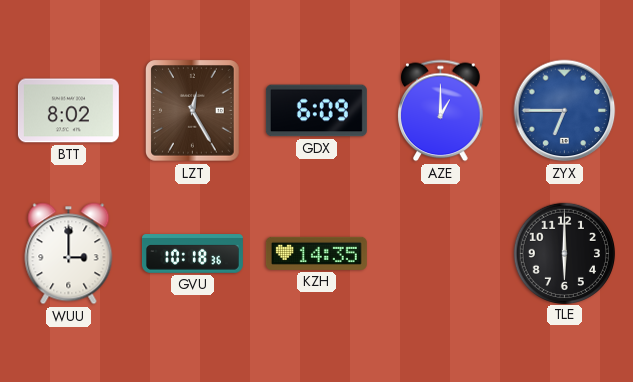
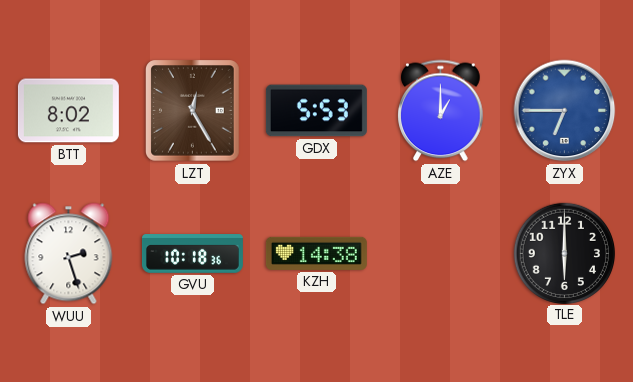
GDX: 6:09 -> 5:53 (316, 111)
WUU: 3:00 -> 2:27 (69, 254)
KZH: 14:35 -> 14:38 (316, 253)
